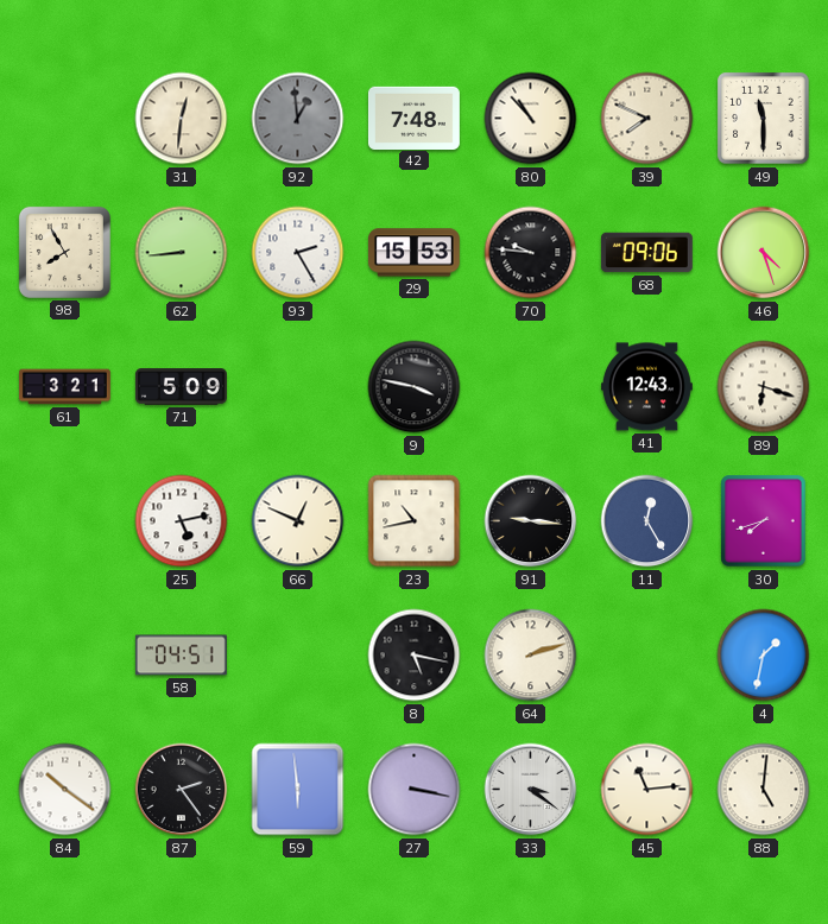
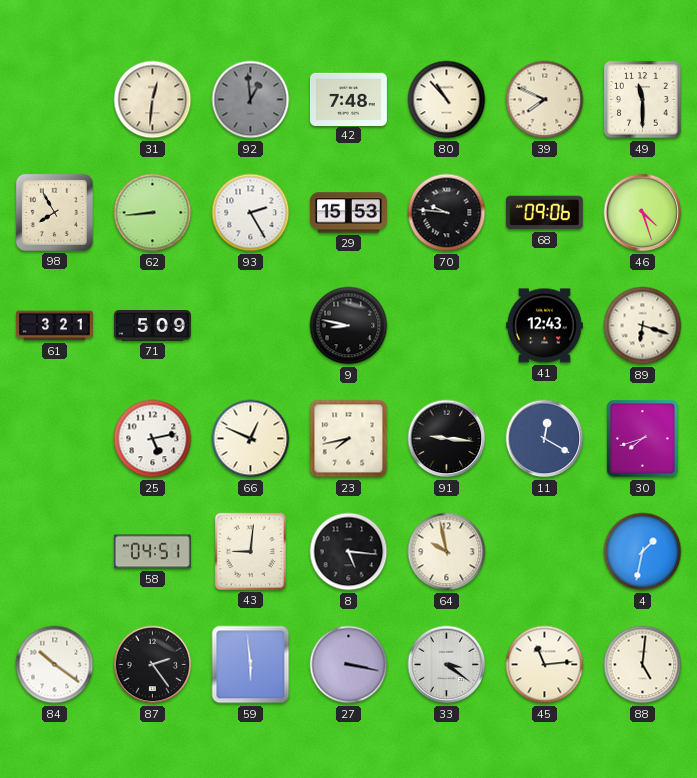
9: 3:47 -> 8:47 (349, 326)
23: 10:43 -> 7:43 (349, 439)
11: 12:25 -> 12:20 (545, 439)
43: none -> 9:01 (250, 551)
8: 5:17 -> 5:16 (349, 552)
64: 2:12 -> 9:58 (447, 552)
